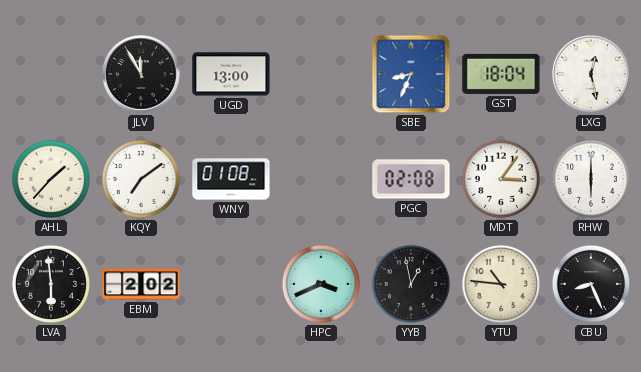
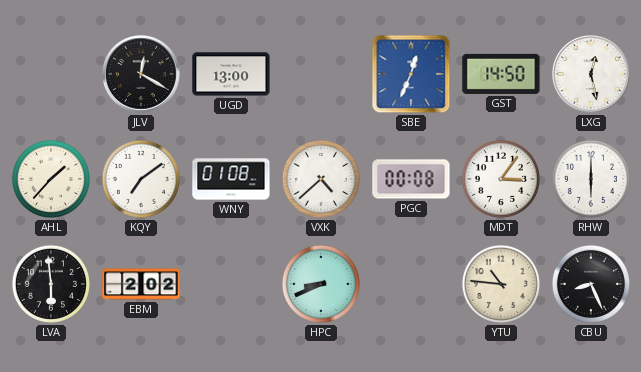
JLV: 11:55 -> 12:20 (142, 75)
SBE: 8:34 -> 12:34 (411, 74)
GST: 18:04 -> 14:50 (501, 74)
VXK: none -> 4:38 (321, 179)
PGC: 02:08 -> 00:08 (411, 179)
HPC: 3:41 -> 8:41 (321, 284)
YYB: 12:58 -> none (411, 284)
